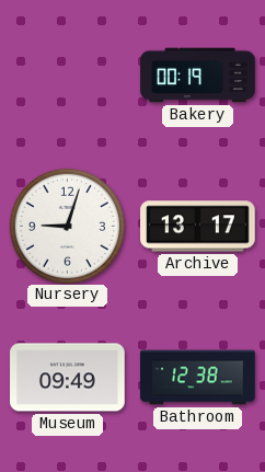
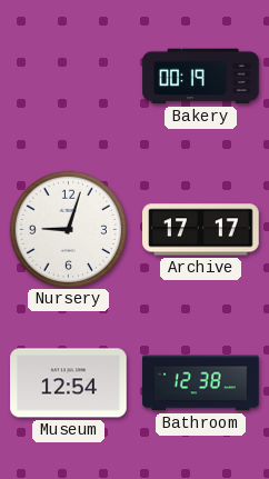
Archive: 13:17 -> 17:17 (201, 230)
Museum: 09:49 -> 12:54 (69, 383)
